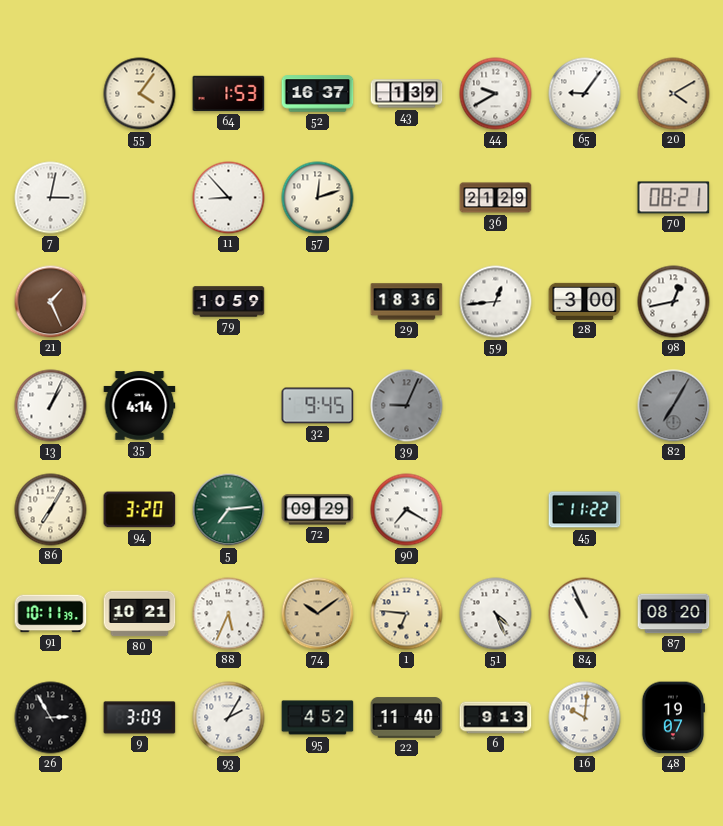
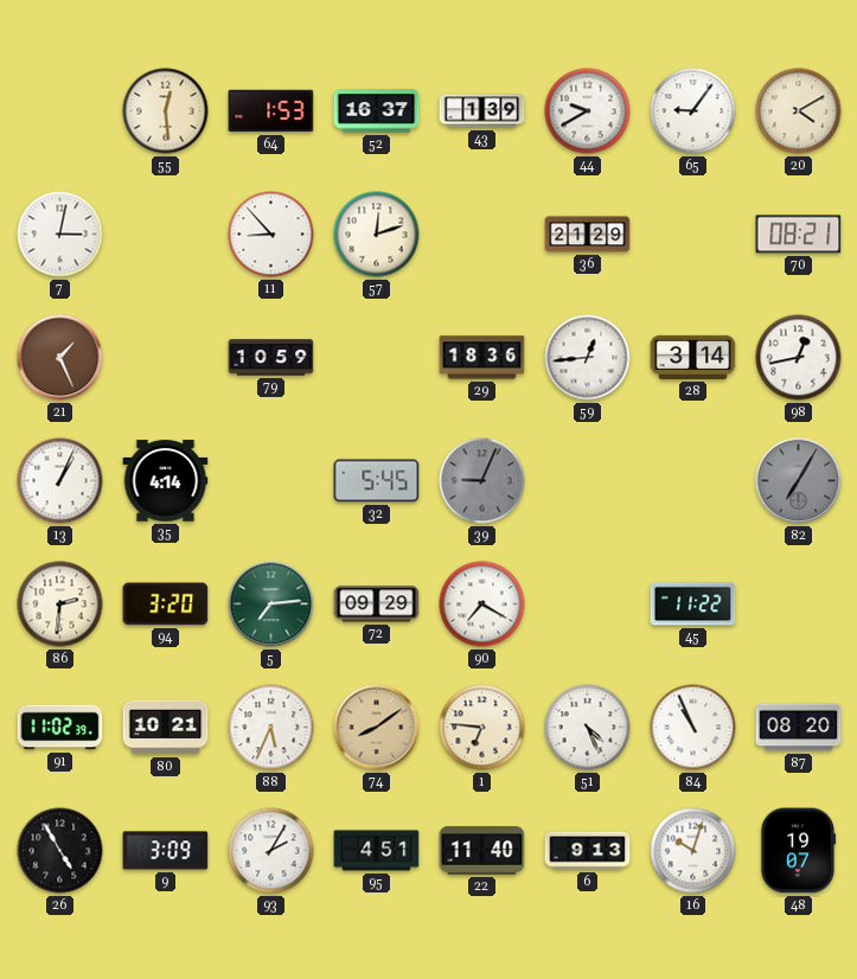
55: 4:06 -> 12:29 (166, 111)
28: 3:00 -> 3:14 (693, 357)
32: 9:45 -> 5:45 (377, 481)
86: 7:05 -> 2:31 (60, 604)
91: 10:11 -> 11:02 (60, 728)
74: 10:09 -> 8:09 (377, 728)
26: 2:55 -> 4:55 (60, 851)
95: 4:52 -> 4:51 (377, 851)
16: 10:01 -> 10:03 (693, 851)
